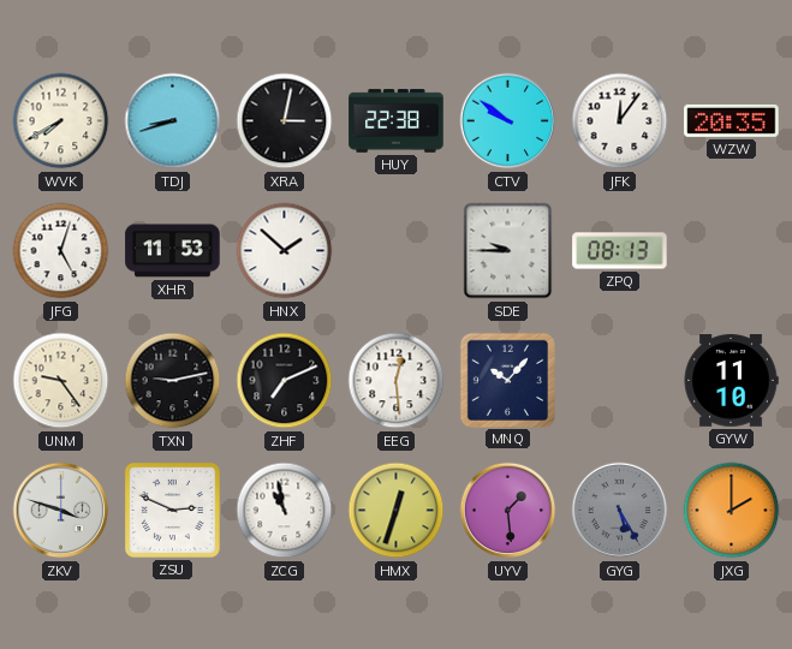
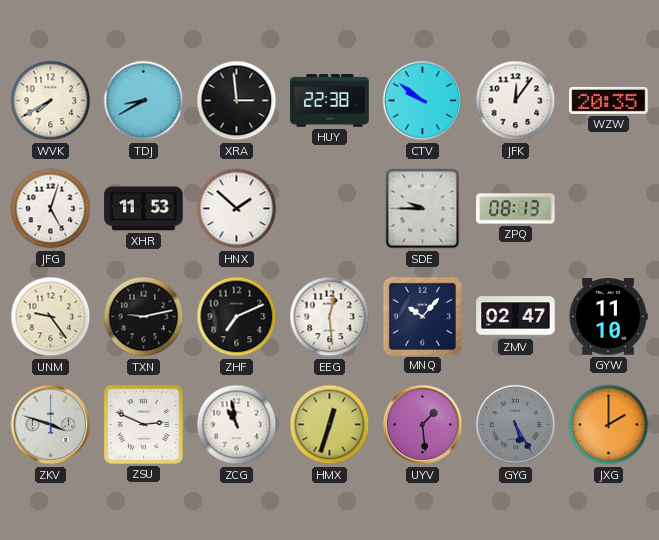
TDJ: 8:42 -> 8:40 (144, 101)
XRA: 3:02 -> 2:59 (237, 101)
ZMV: none -> 02:47 (516, 317)
